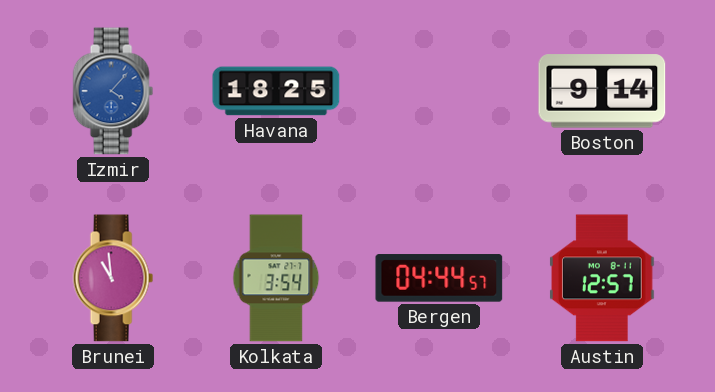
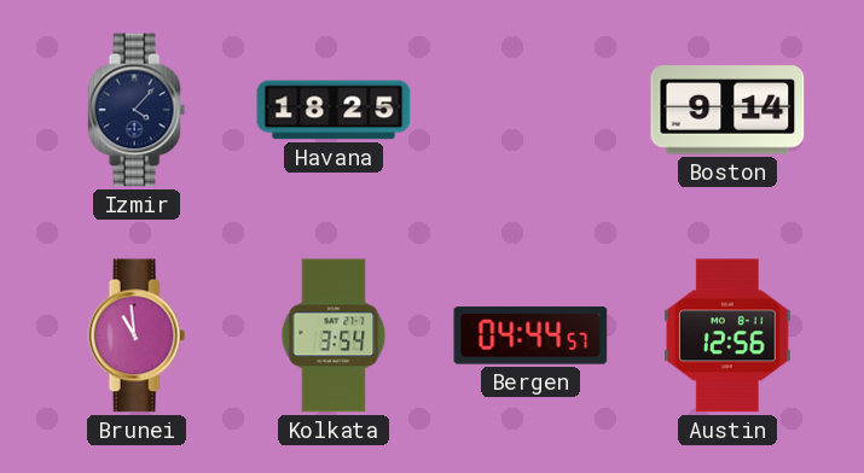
Izmir dial: blue -> navy (137, 110)
Austin: 12:57 -> 12:56 (729, 335)
